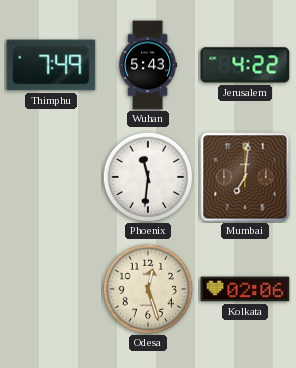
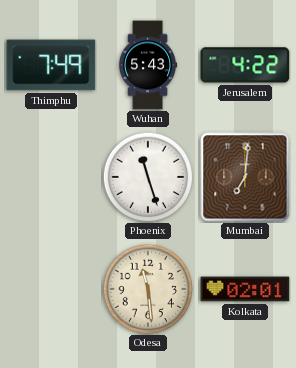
Phoenix: 11:31 -> 11:27 (147, 176)
Odesa: 12:27 -> 11:29 (147, 288)
Kolkata: 02:06 -> 02:01 (245, 289)
